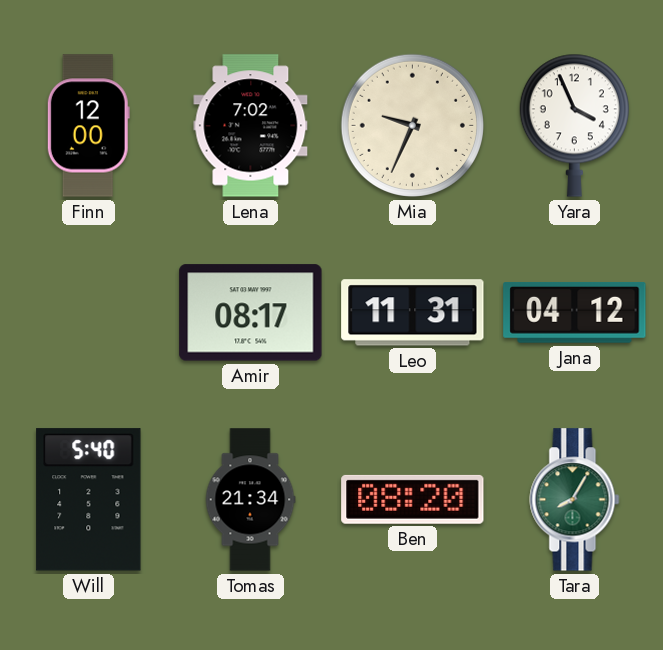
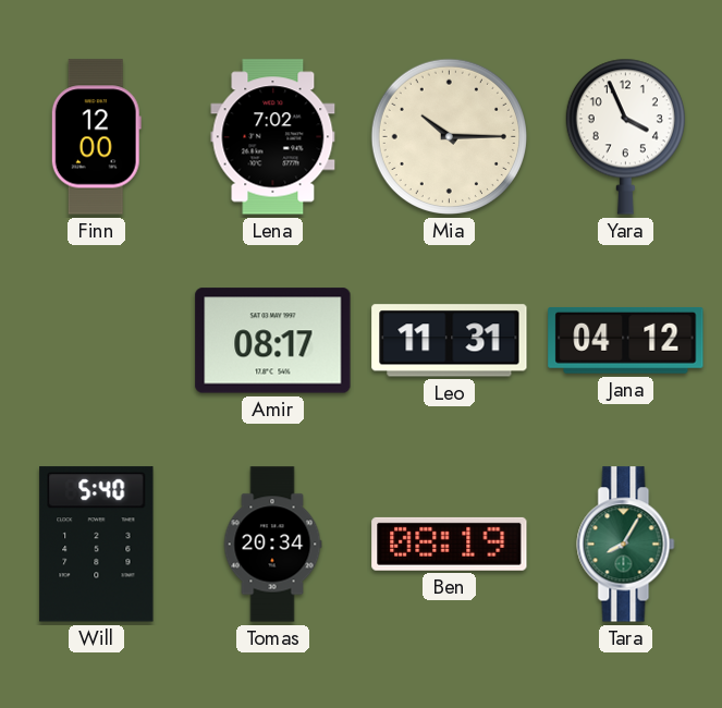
Mia: 9:34 -> 10:15 (449, 136)
Tomas: 21:34 -> 20:34 (272, 545)
Ben: 08:20 -> 08:19 (450, 544)
